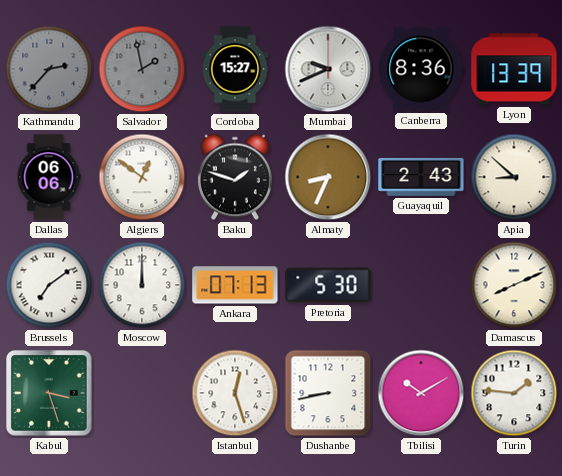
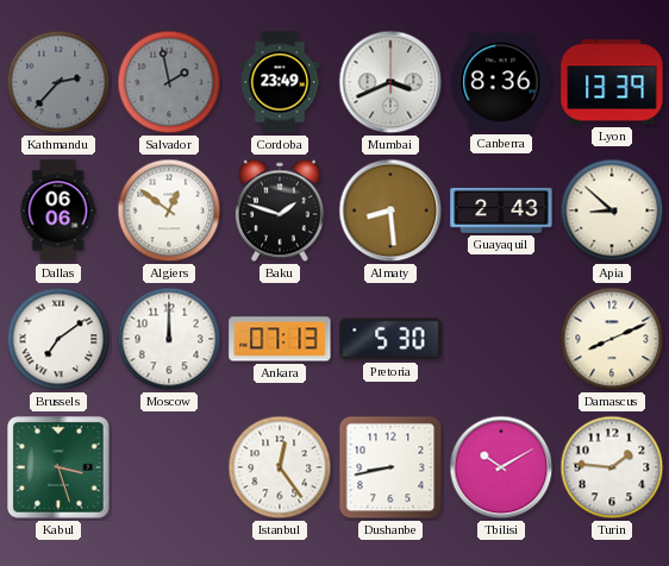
Cordoba: 15:27 -> 23:49 (280, 82)
Mumbai: 9:41 -> 3:41 (390, 82)
Almaty: 8:34 -> 8:29 (390, 210)
Istanbul: 12:27 -> 12:24 (280, 467)
